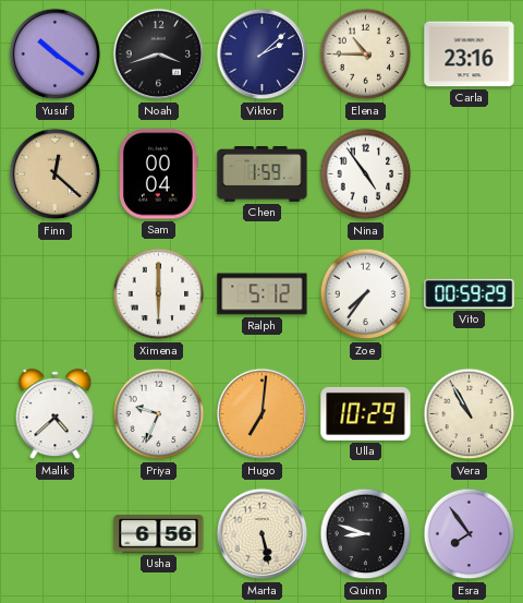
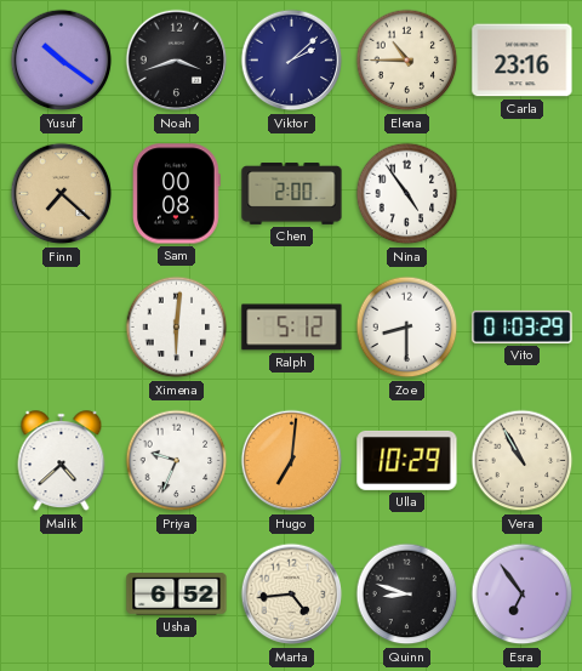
Finn: 12:22 -> 7:22 (62, 194)
Sam: 00:04 -> 00:08 (177, 194)
Chen: 1:59 -> 2:00 (292, 194)
Ximena: 6:00 -> 6:01 (177, 328)
Zoe: 7:36 -> 8:30 (407, 328)
Vito: 00:59 -> 01:03 (523, 326)
Usha: 6:56 -> 6:52 (177, 595)
Marta: 5:28 -> 4:44 (292, 595)
Esra: 7:54 -> 6:54 (523, 595)
